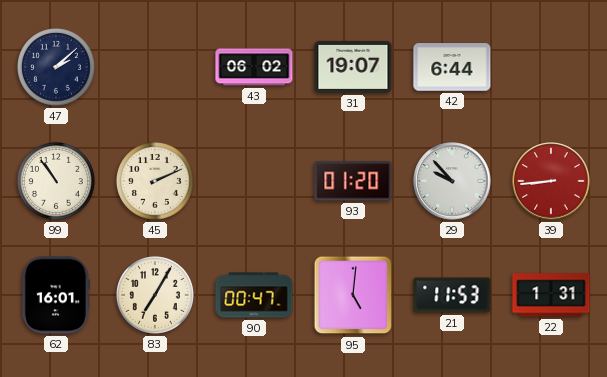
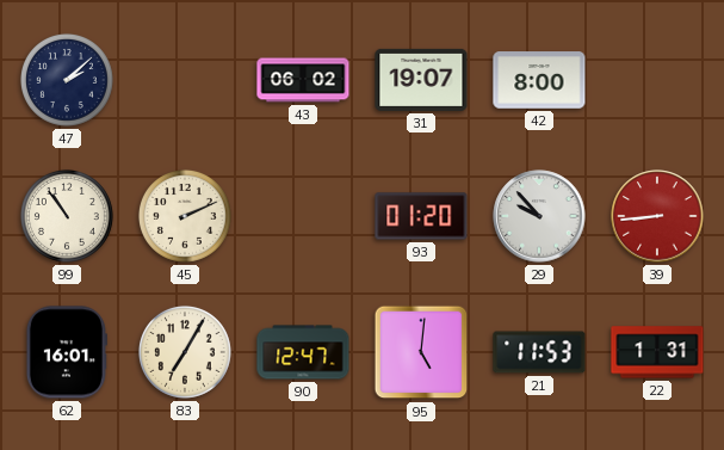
42: 6:44 -> 8:00 (539, 80)
90: 00:47 -> 12:47 (303, 352)
